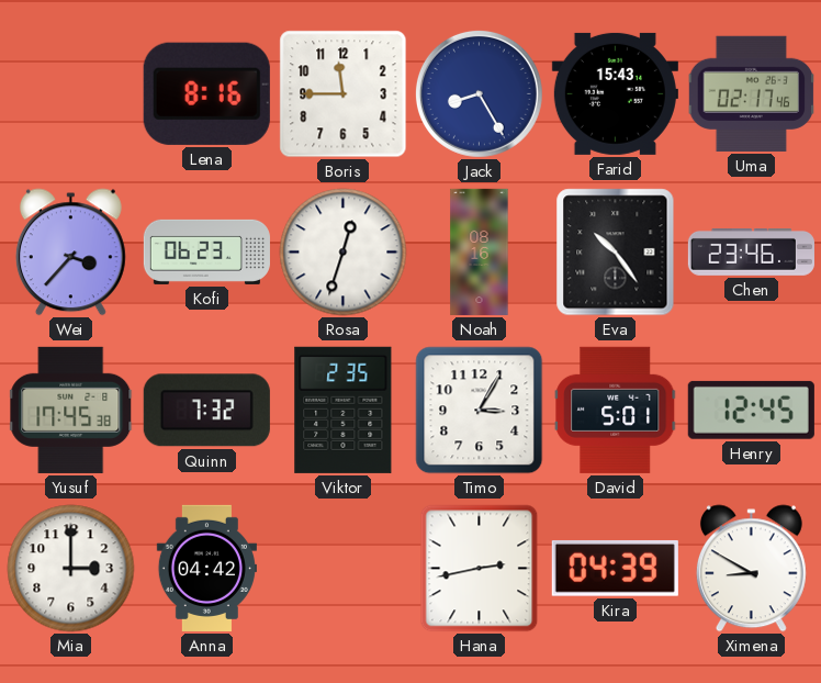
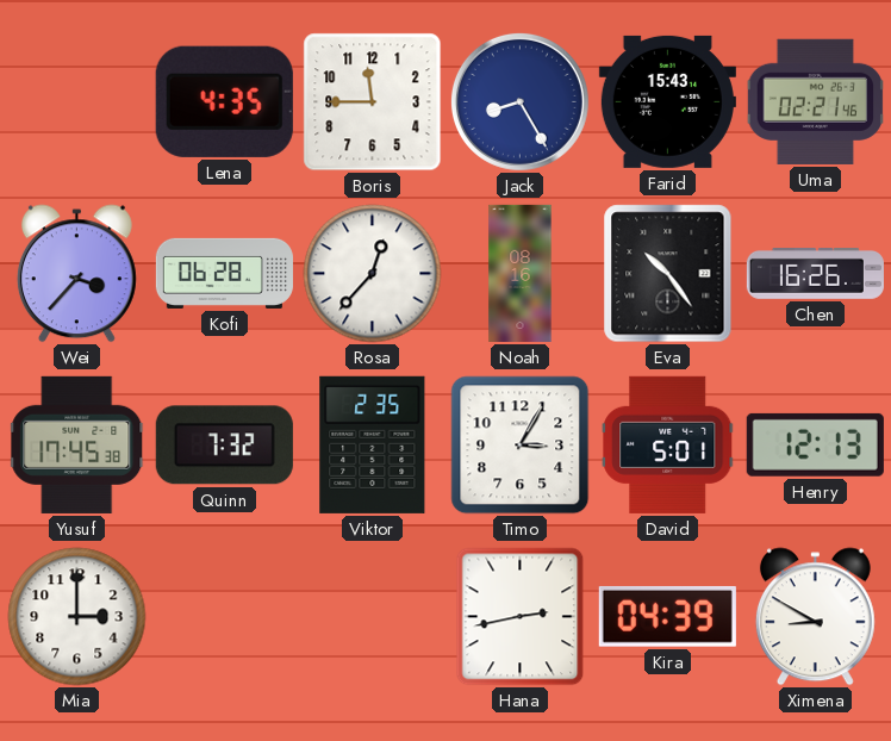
Lena: 8:16 -> 4:35 (224, 101)
Uma: 02:17 -> 02:21 (815, 101)
Kofi: 06:23 -> 06:28 (224, 273)
Rosa: 12:33 -> 12:37 (373, 274)
Chen: 23:46 -> 16:26 (815, 274)
Henry: 12:45 -> 12:13 (815, 444)
Anna: 04:42 -> none (206, 568)
